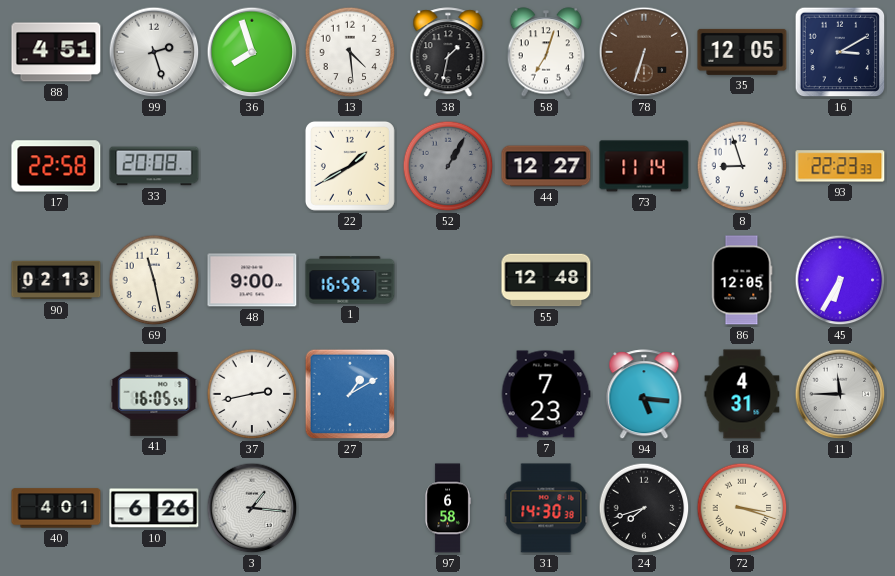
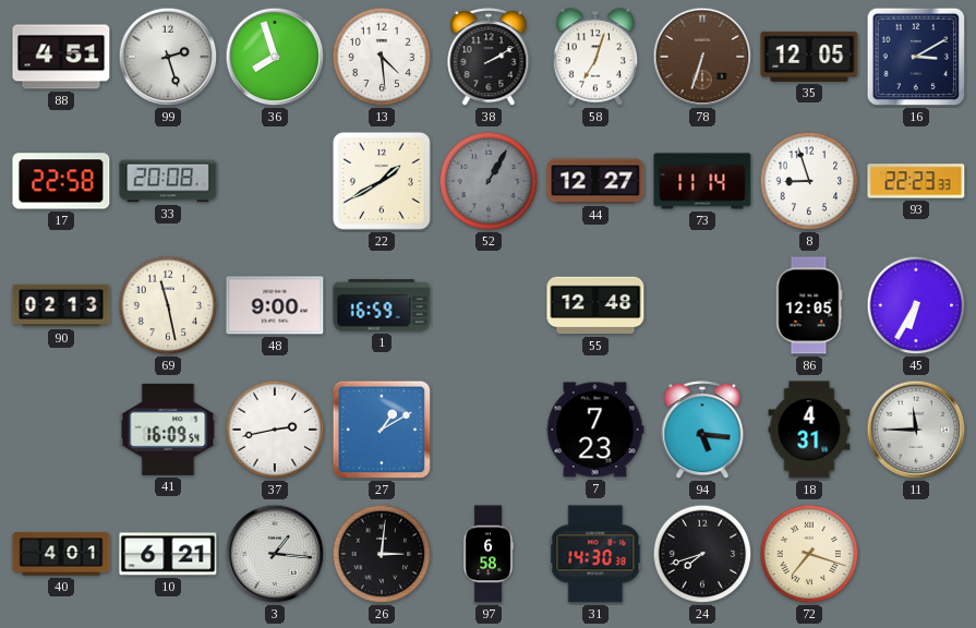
38: 1:32 -> 2:10 (489, 58)
41: 16:05 -> 16:09 (168, 430)
10: 6:26 -> 6:21 (168, 554)
26: none -> 3:01 (382, 554)
72: 3:18 -> 7:18 (809, 554)
